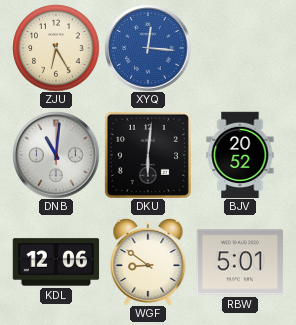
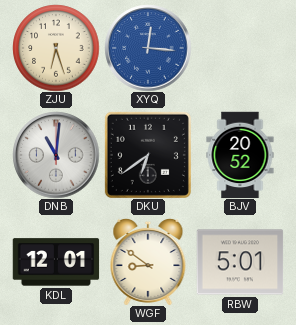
ZJU: 6:25 -> 6:27 (56, 48)
DKU: 6:01 -> 6:39 (148, 155)
KDL: 12:06 -> 12:01 (56, 262)
